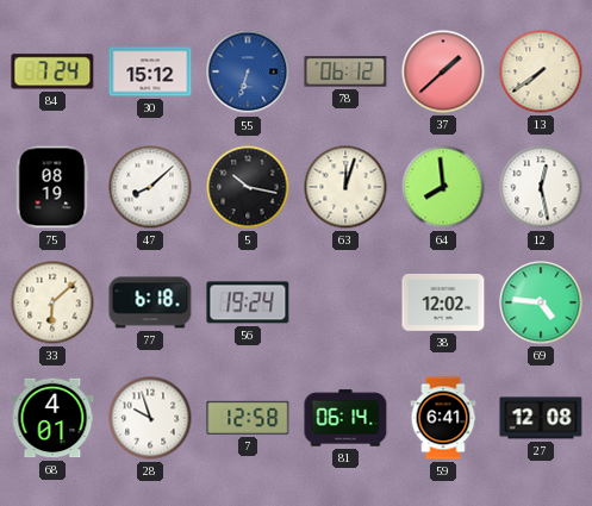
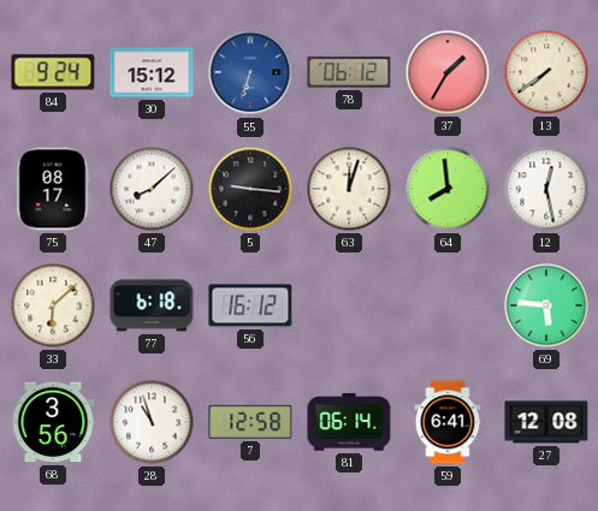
84: 7:24 -> 9:24 (53, 72)
37: 1:38 -> 1:35 (448, 72)
75: 08:19 -> 08:17 (53, 189)
5: 10:17 -> 9:16 (250, 189)
56: 19:24 -> 16:12 (250, 305)
38: 12:02 -> none (443, 302)
69: 4:46 -> 5:46 (546, 305)
68: 4:01 -> 3:56 (53, 422)
28: 9:57 -> 10:57 (152, 422)
